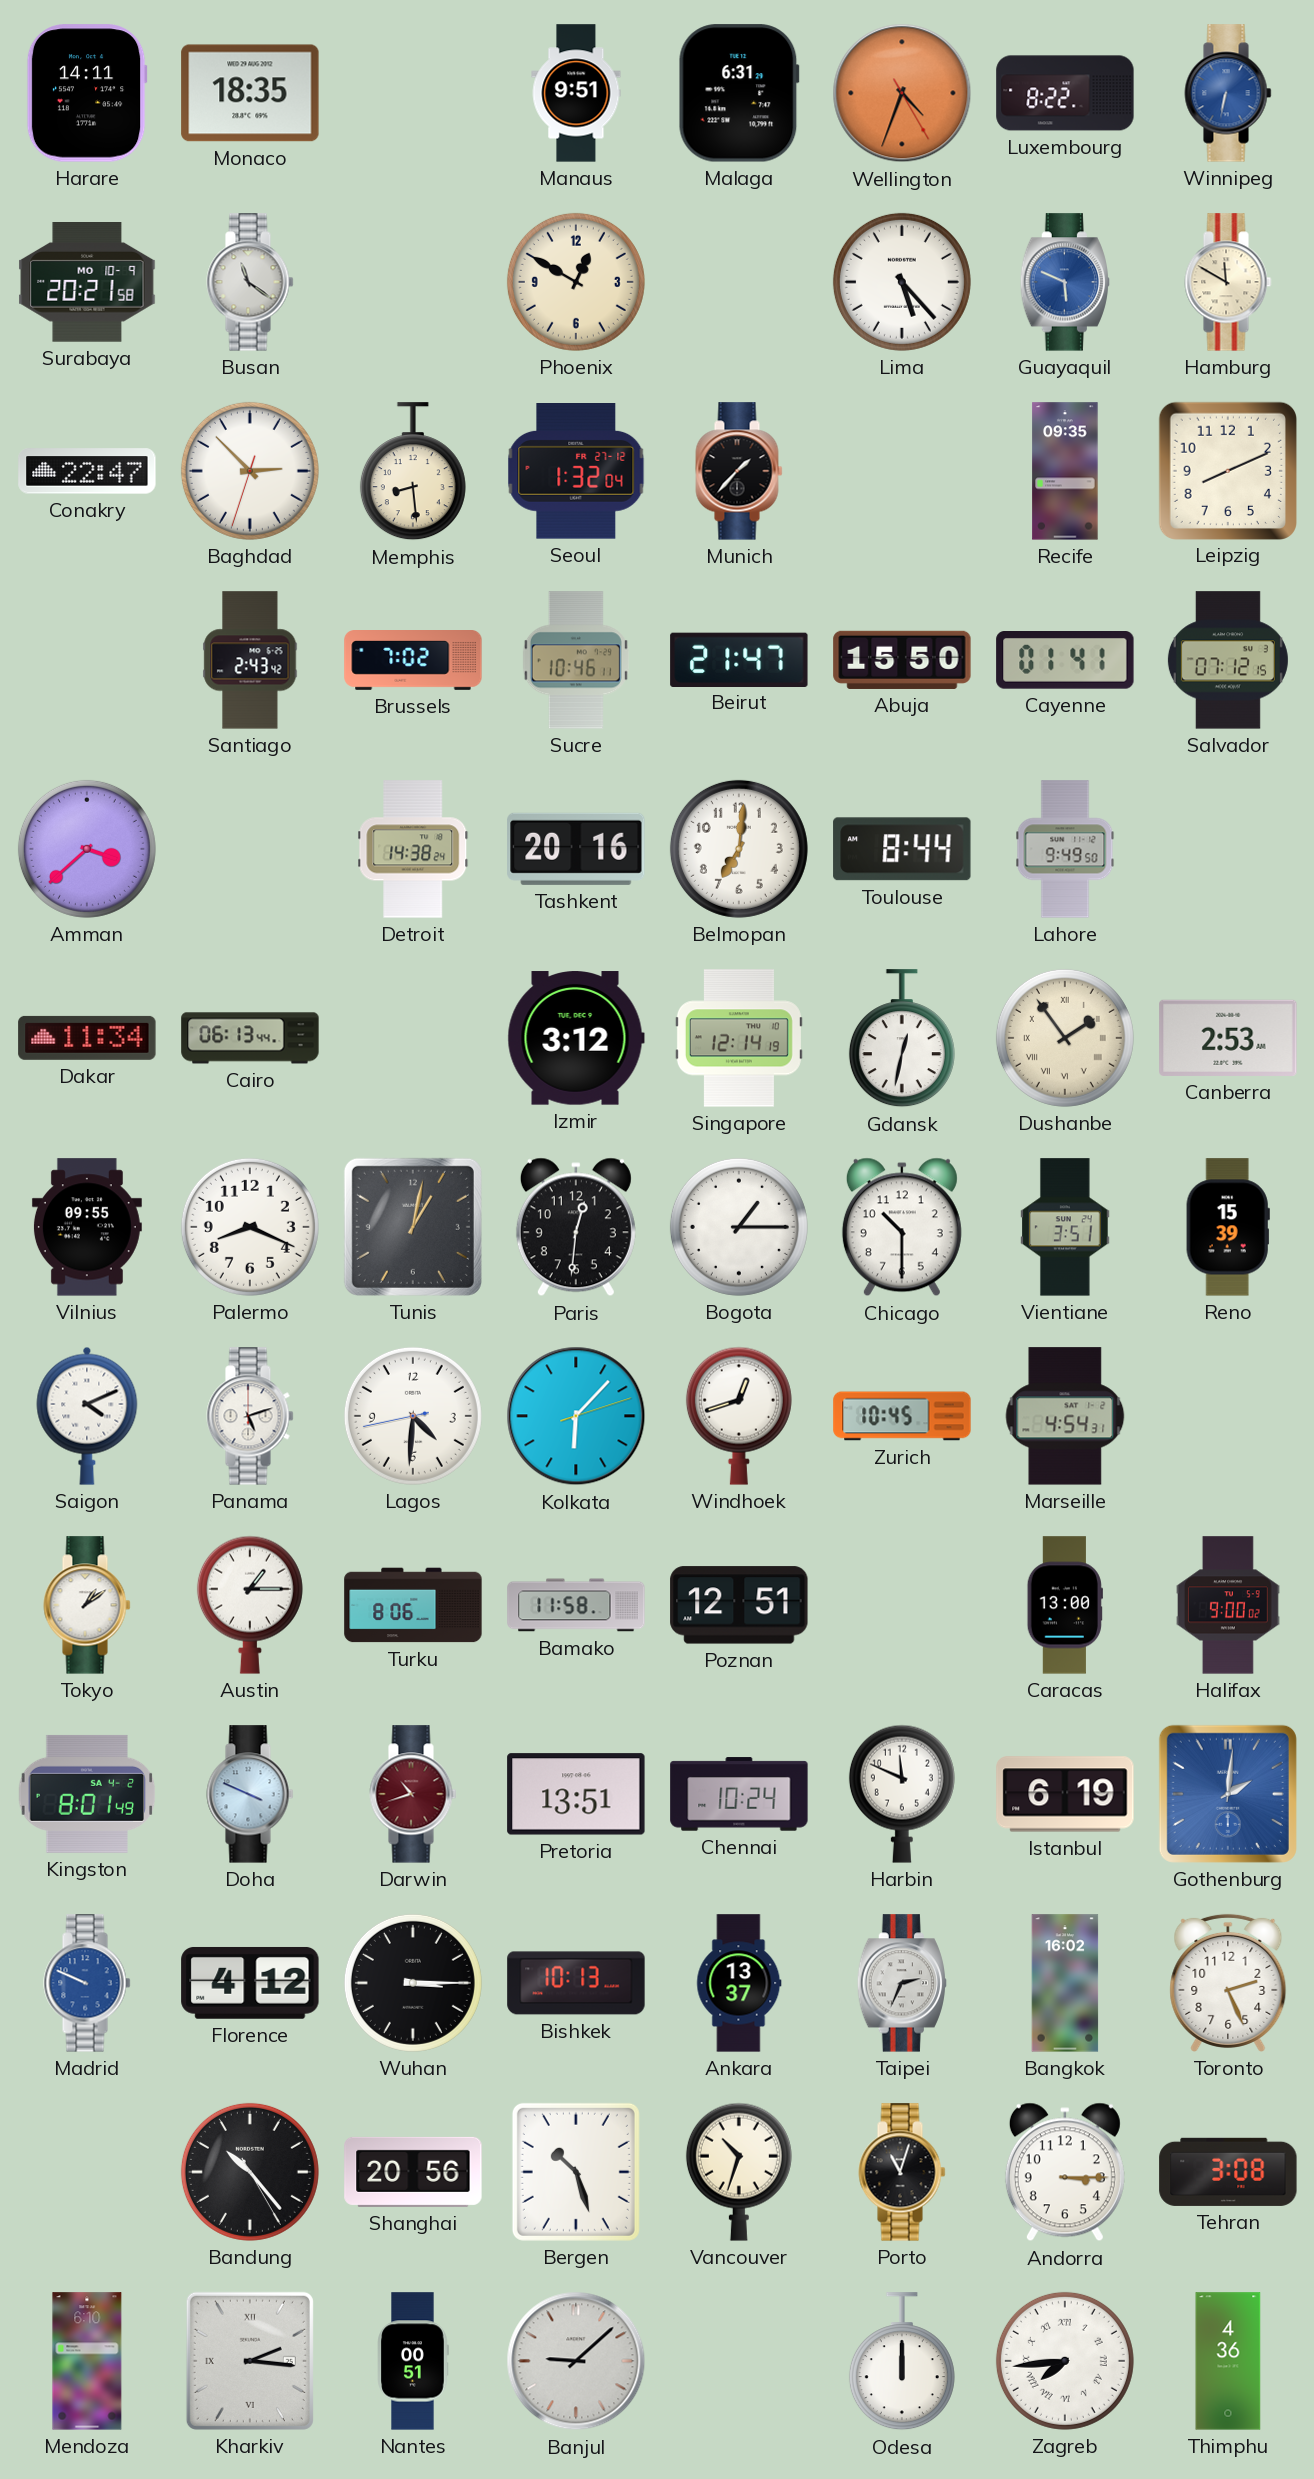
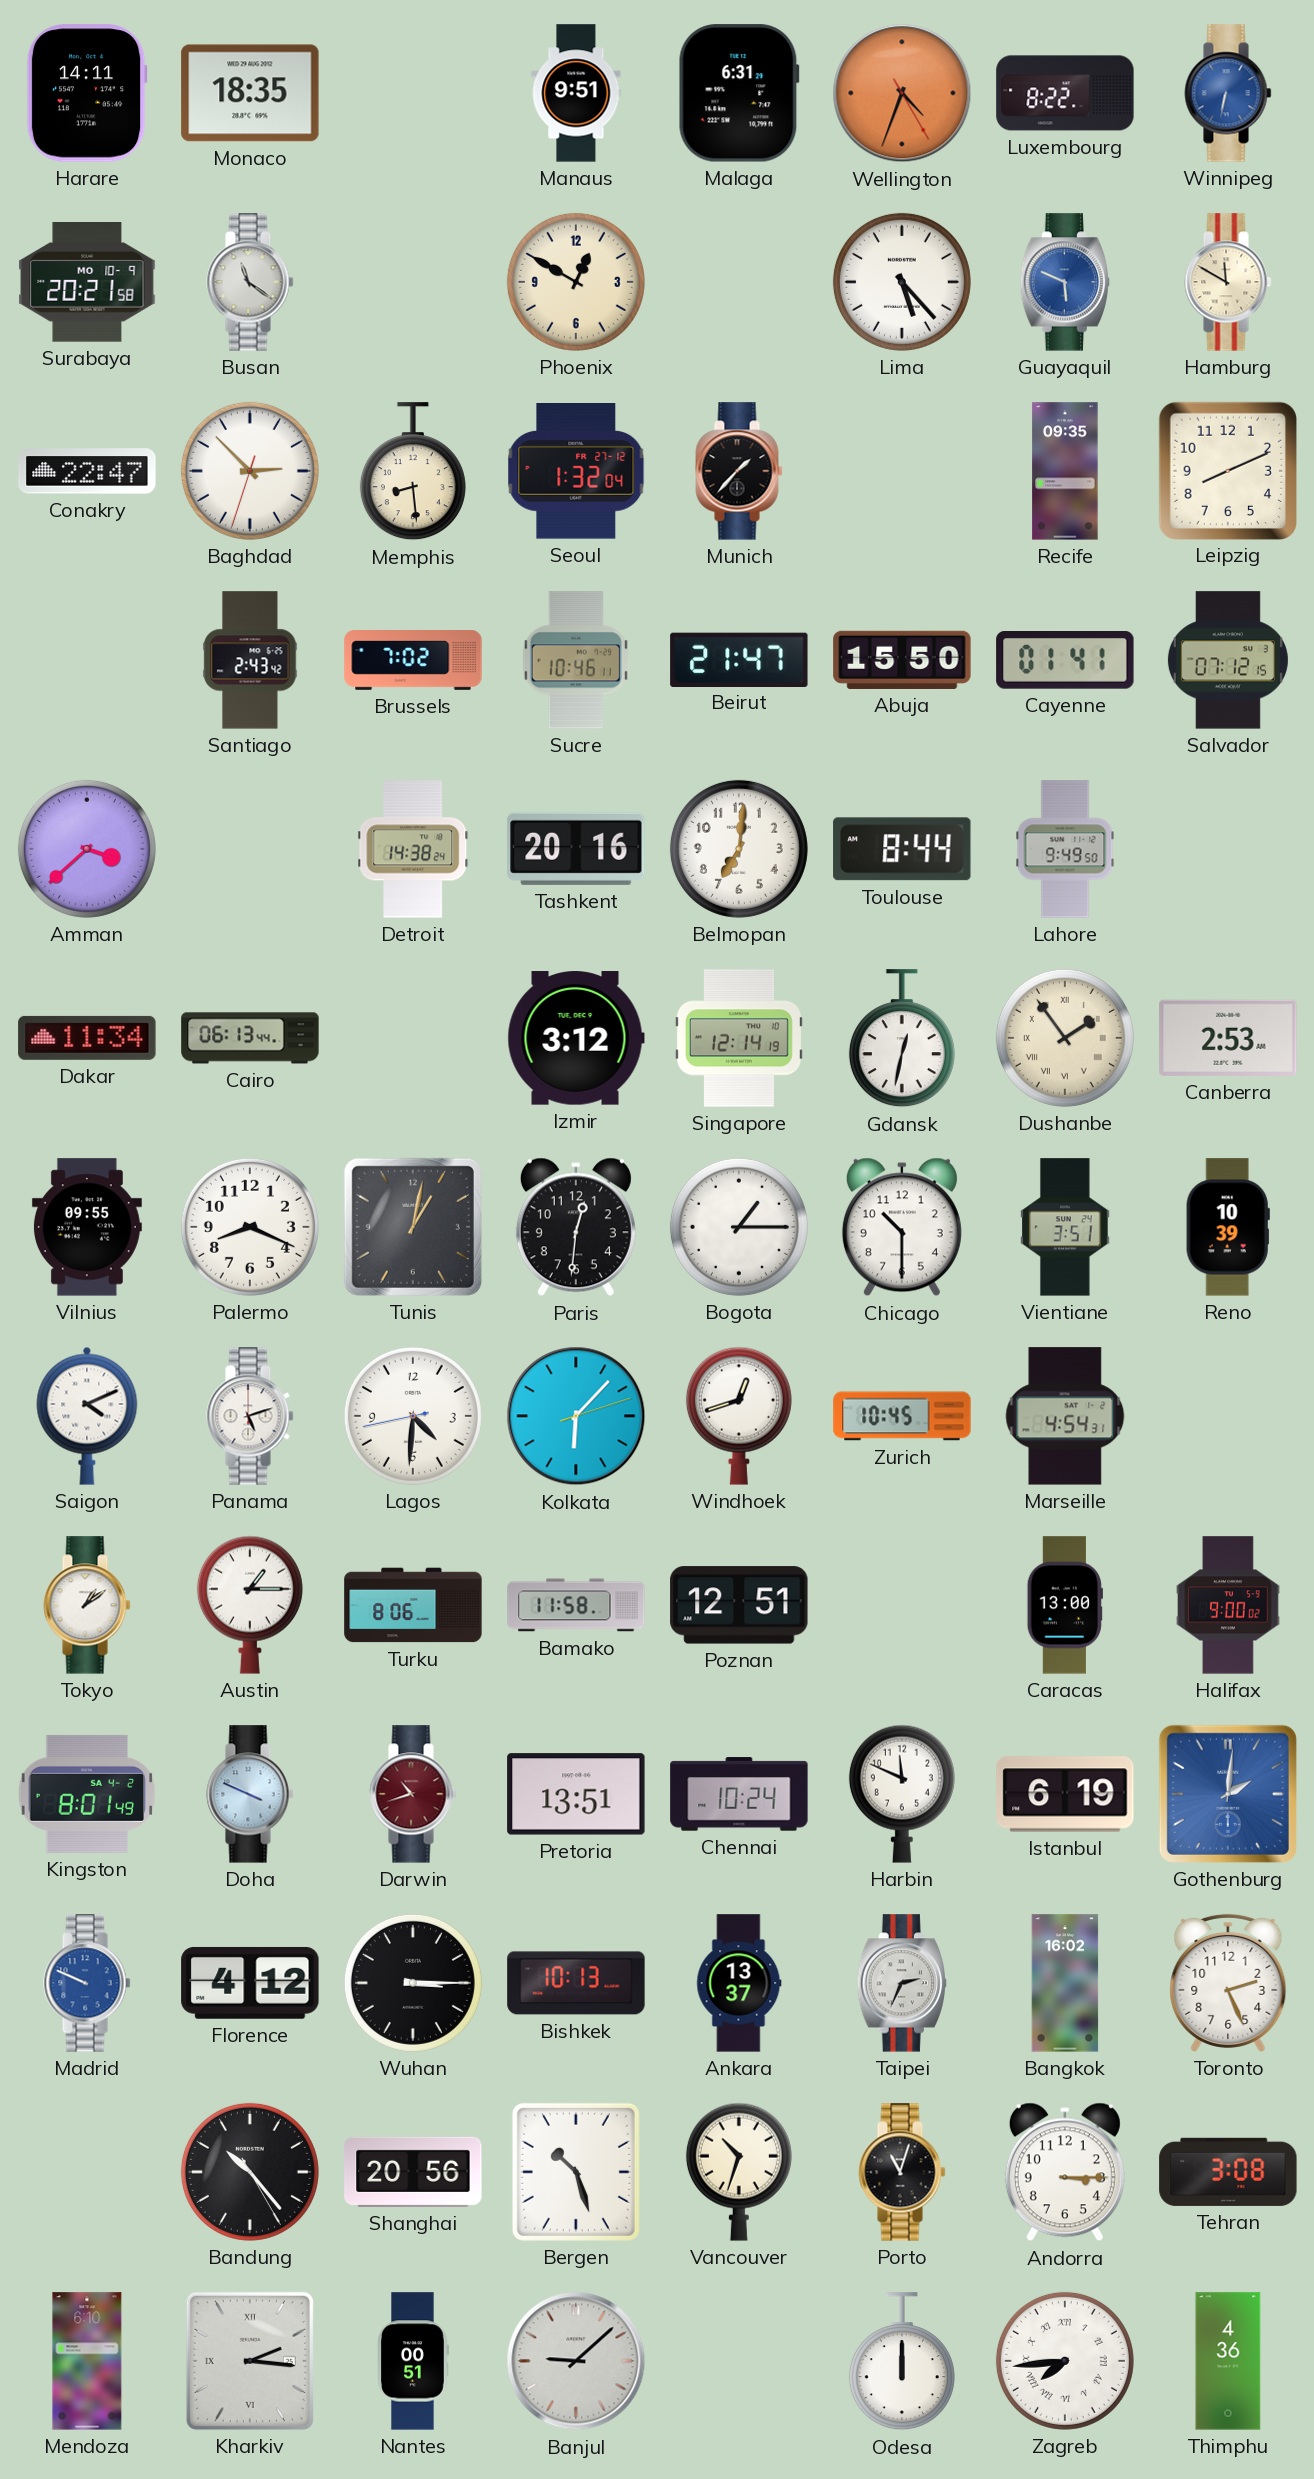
Reno: 15:39 -> 10:39 (1228, 1227)
